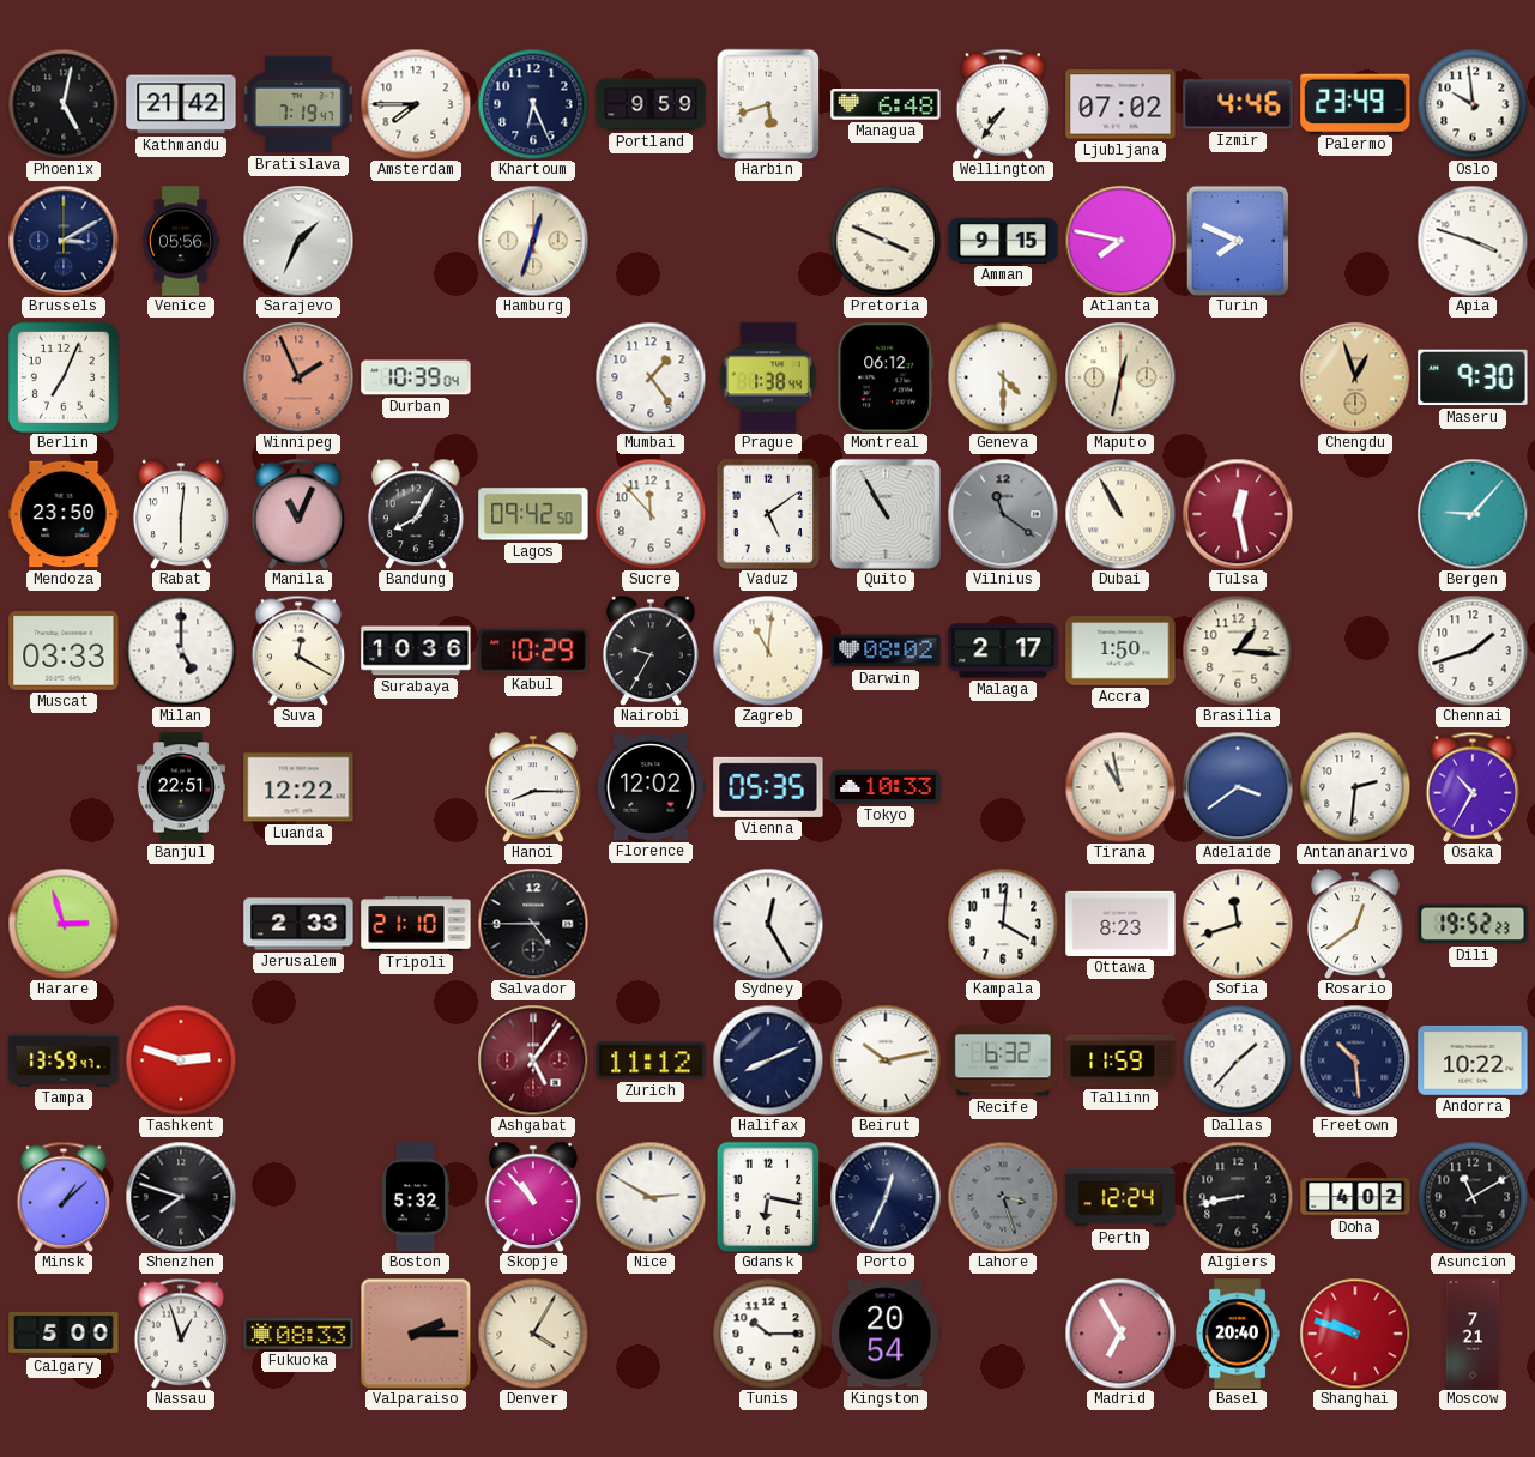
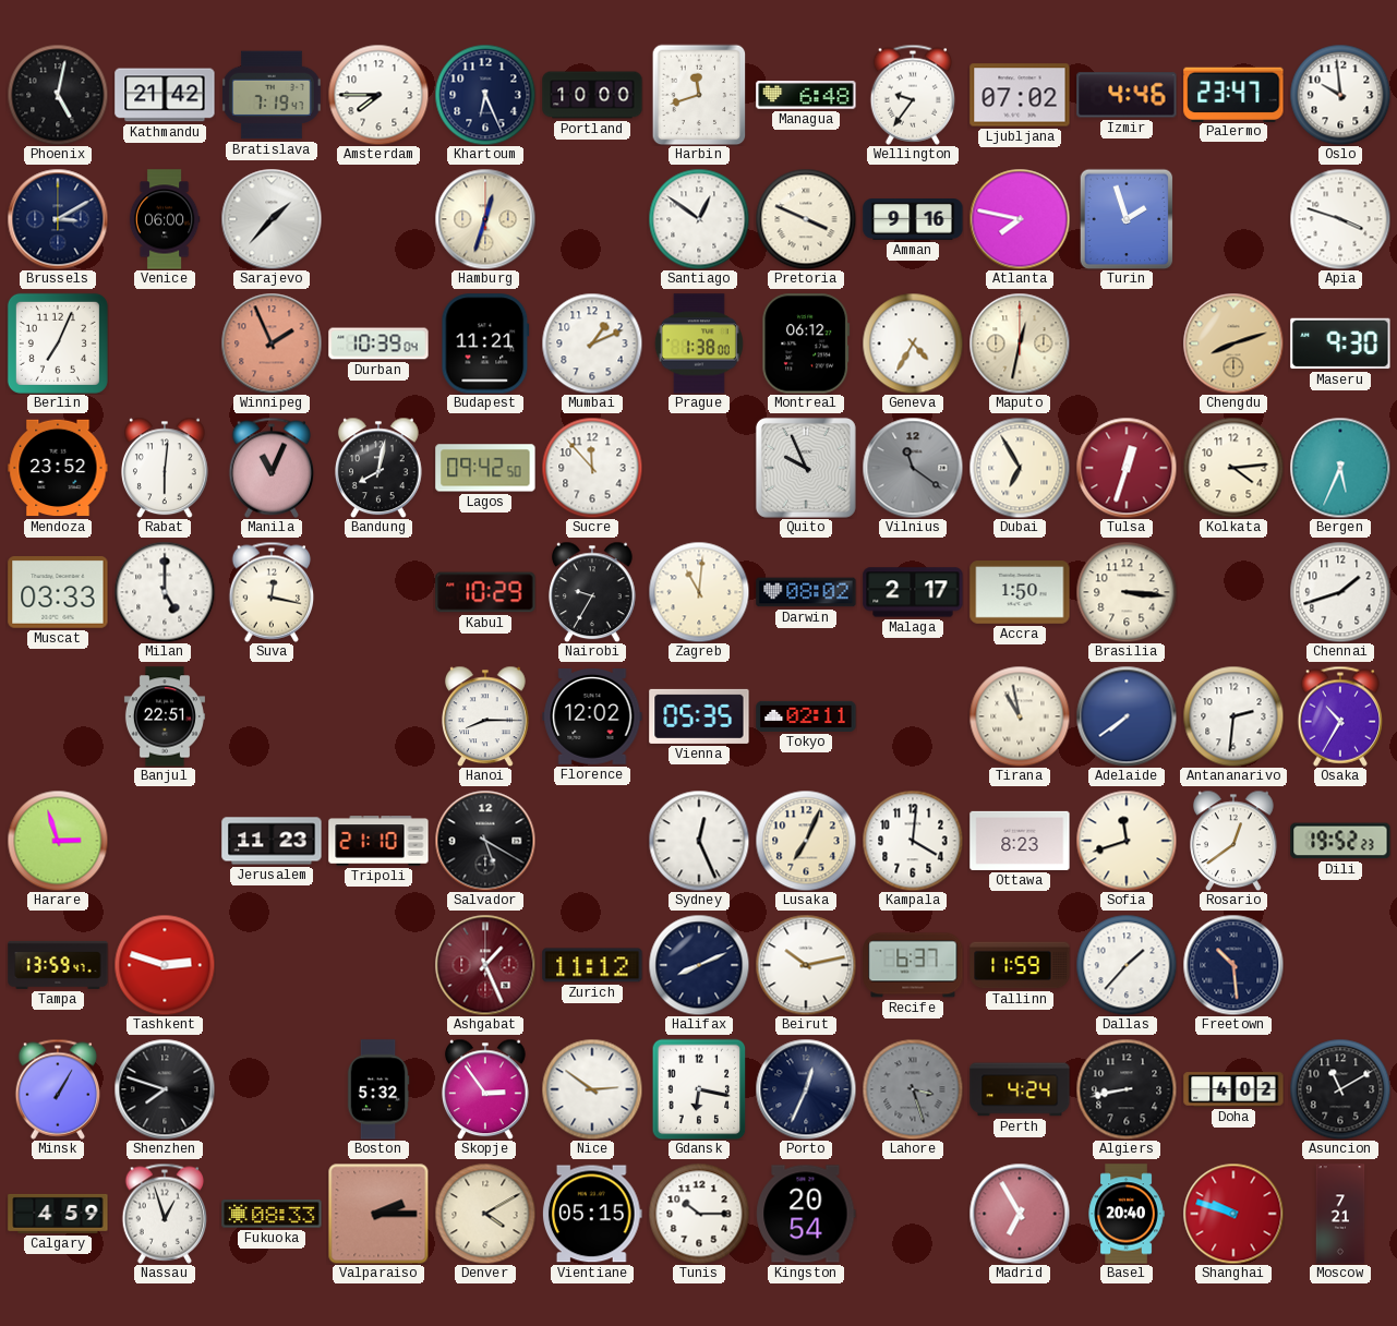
Portland: 9:59 -> 10:00 (592, 95)
Harbin: 5:42 -> 11:42 (699, 95)
Wellington: 7:36 -> 9:36 (913, 95)
Palermo: 23:49 -> 23:47 (1233, 94)
Venice: 05:56 -> 06:00 (165, 219)
Sarajevo: 1:34 -> 1:37 (272, 219)
Santiago: none -> 12:51 (699, 219)
Amman: 9:15 -> 9:16 (913, 220)
Turin: 7:49 -> 1:57 (1127, 219)
Budapest: none -> 11:21 (485, 343)
Mumbai: 1:24 -> 1:11 (592, 343)
Prague: 1:38:44 -> 1:38:00 (699, 343)
Geneva: 4:30 -> 4:35 (913, 343)
Chengdu: 12:57 -> 8:12 (1233, 343)
Mendoza: 23:50 -> 23:52 (58, 468)
Bandung: 8:05 -> 8:02 (380, 468)
Vaduz: 5:09 -> none (768, 514)
Quito: 10:55 -> 9:56 (806, 468)
Dubai: 10:55 -> 6:55 (1020, 468)
Tulsa: 12:28 -> 12:33 (1127, 468)
Kolkata: none -> 4:14 (1233, 468)
Bergen: 9:07 -> 5:34 (1340, 468)
Suva: 12:20 -> 12:17 (272, 592)
Surabaya: 10:36 -> none (416, 651)
Brasilia: 1:16 -> 3:16 (1127, 592)
Luanda: 12:22 -> none (298, 787)
Tokyo: 10:33 -> 02:11 (806, 716)
Adelaide: 3:39 -> 7:39 (1127, 716)
Jerusalem: 2:33 -> 11:23 (272, 841)
Salvador: 4:45 -> 5:20 (485, 841)
Sydney: 12:25 -> 12:26 (699, 841)
Lusaka: none -> 7:04 (806, 841)
Ashgabat: 5:06 -> 1:26 (485, 965)
Recife: 6:32 -> 6:37 (913, 965)
Andorra: 10:22 -> none (1473, 1060)
Minsk: 1:08 -> 1:05 (58, 1089)
Skopje: 10:53 -> 2:54 (486, 1089)
Nice: 2:50 -> 2:51 (592, 1089)
Perth: 12:24 -> 4:24 (1020, 1089)
Calgary: 5:00 -> 4:59 (58, 1214)
Denver: 4:05 -> 4:10 (485, 1214)
Vientiane: none -> 05:15 (592, 1214)
